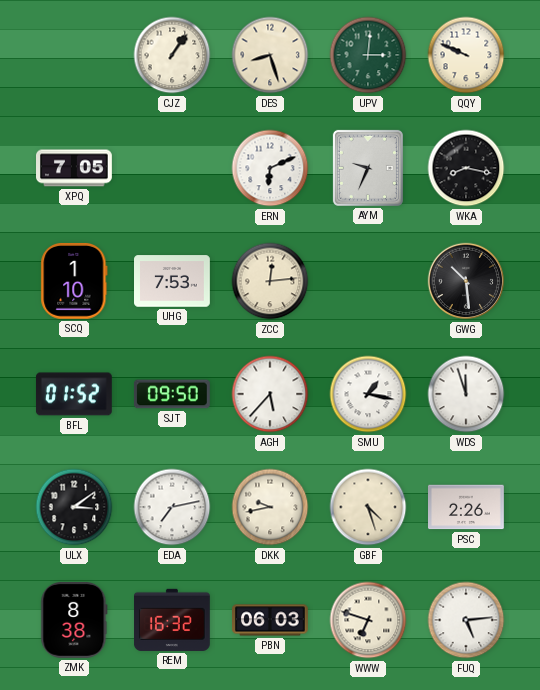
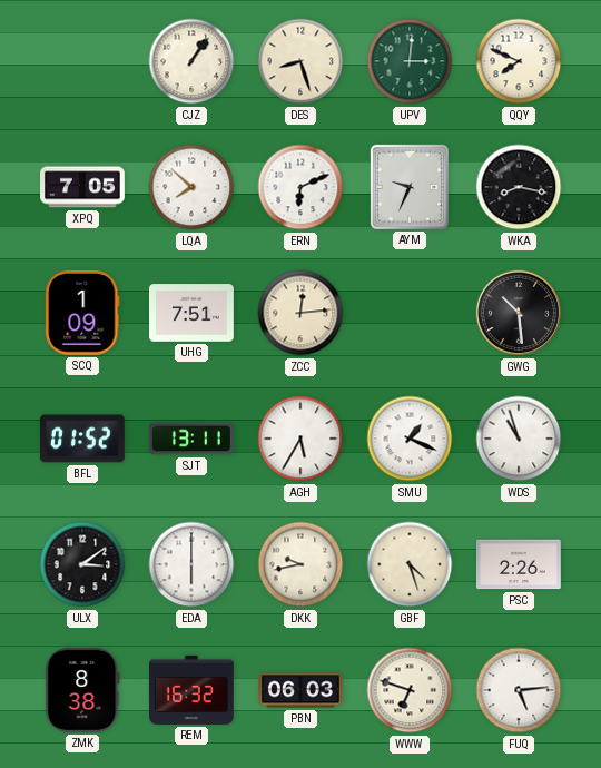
QQY: 9:49 -> 7:49 (519, 61)
LQA: none -> 7:52 (191, 187)
SCQ: 1:10 -> 1:09 (82, 313)
UHG: 7:53 -> 7:51 (193, 313)
SJT: 09:50 -> 13:11 (191, 439)
AGH: 5:37 -> 5:35 (300, 439)
SMU: 1:17 -> 1:19 (410, 439)
WDS: 11:57 -> 10:57 (519, 439)
EDA: 7:13 -> 6:00 (191, 564)
